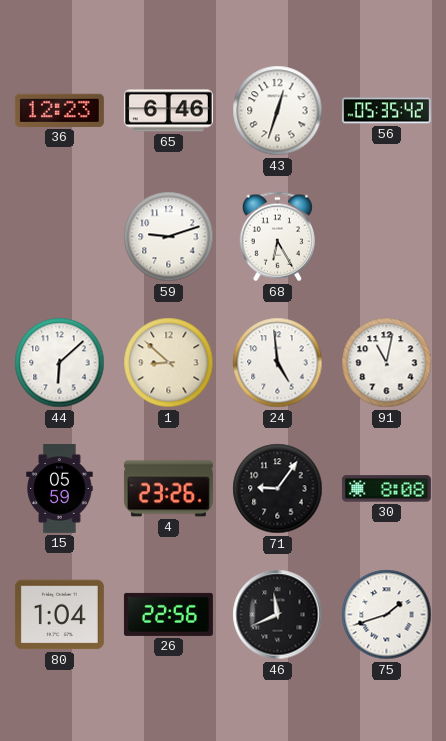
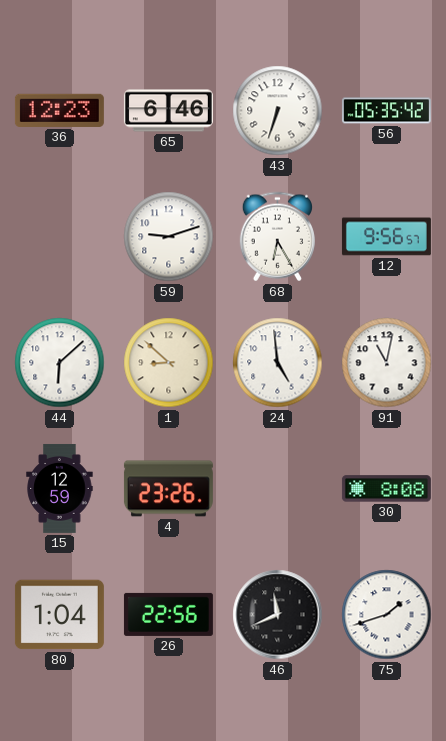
43: 12:33 -> 6:33 (278, 111)
12: none -> 9:56 (386, 237)
15: 05:59 -> 12:59 (60, 488)
71: 9:06 -> none (278, 489)
